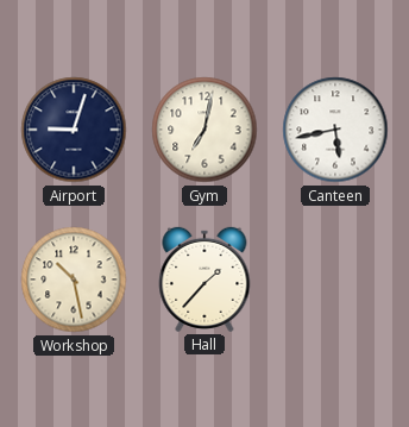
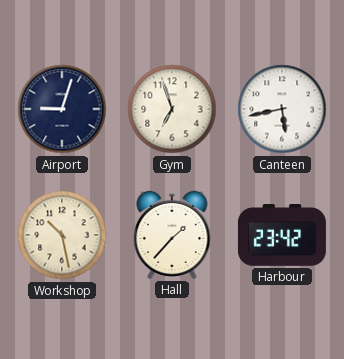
Gym: 7:02 -> 6:57 (172, 109)
Harbour: none -> 23:42 (282, 235)
